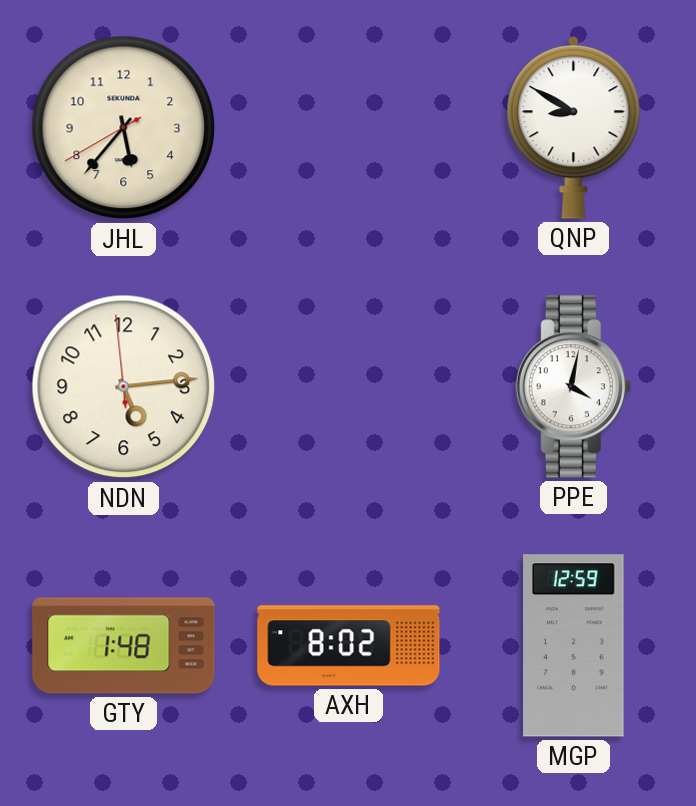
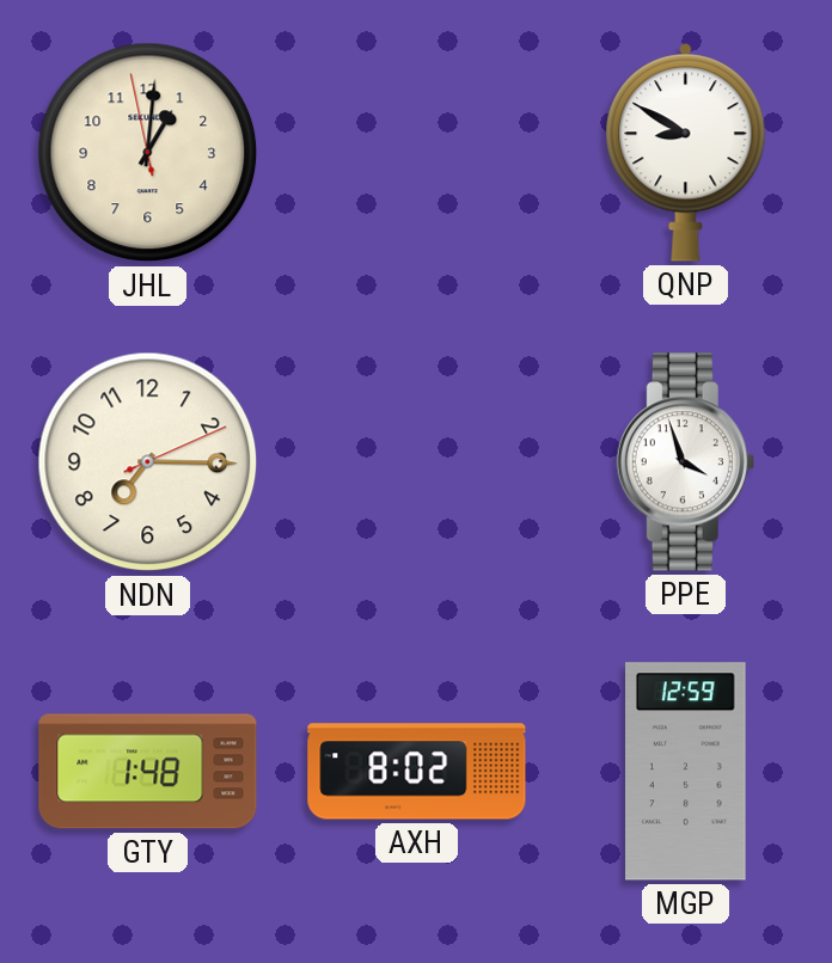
JHL: 5:36 -> 1:00 (148, 153)
NDN: 5:13 -> 7:15 (148, 462)
PPE: 4:02 -> 3:57 (685, 462)
